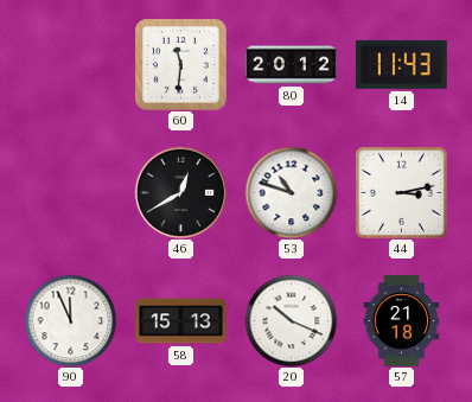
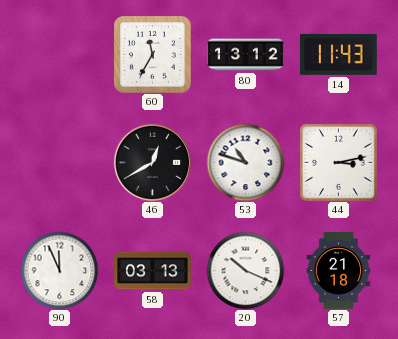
60: 11:31 -> 11:35 (153, 55)
80: 20:12 -> 13:12 (246, 55)
58: 15:13 -> 03:13 (153, 271)
